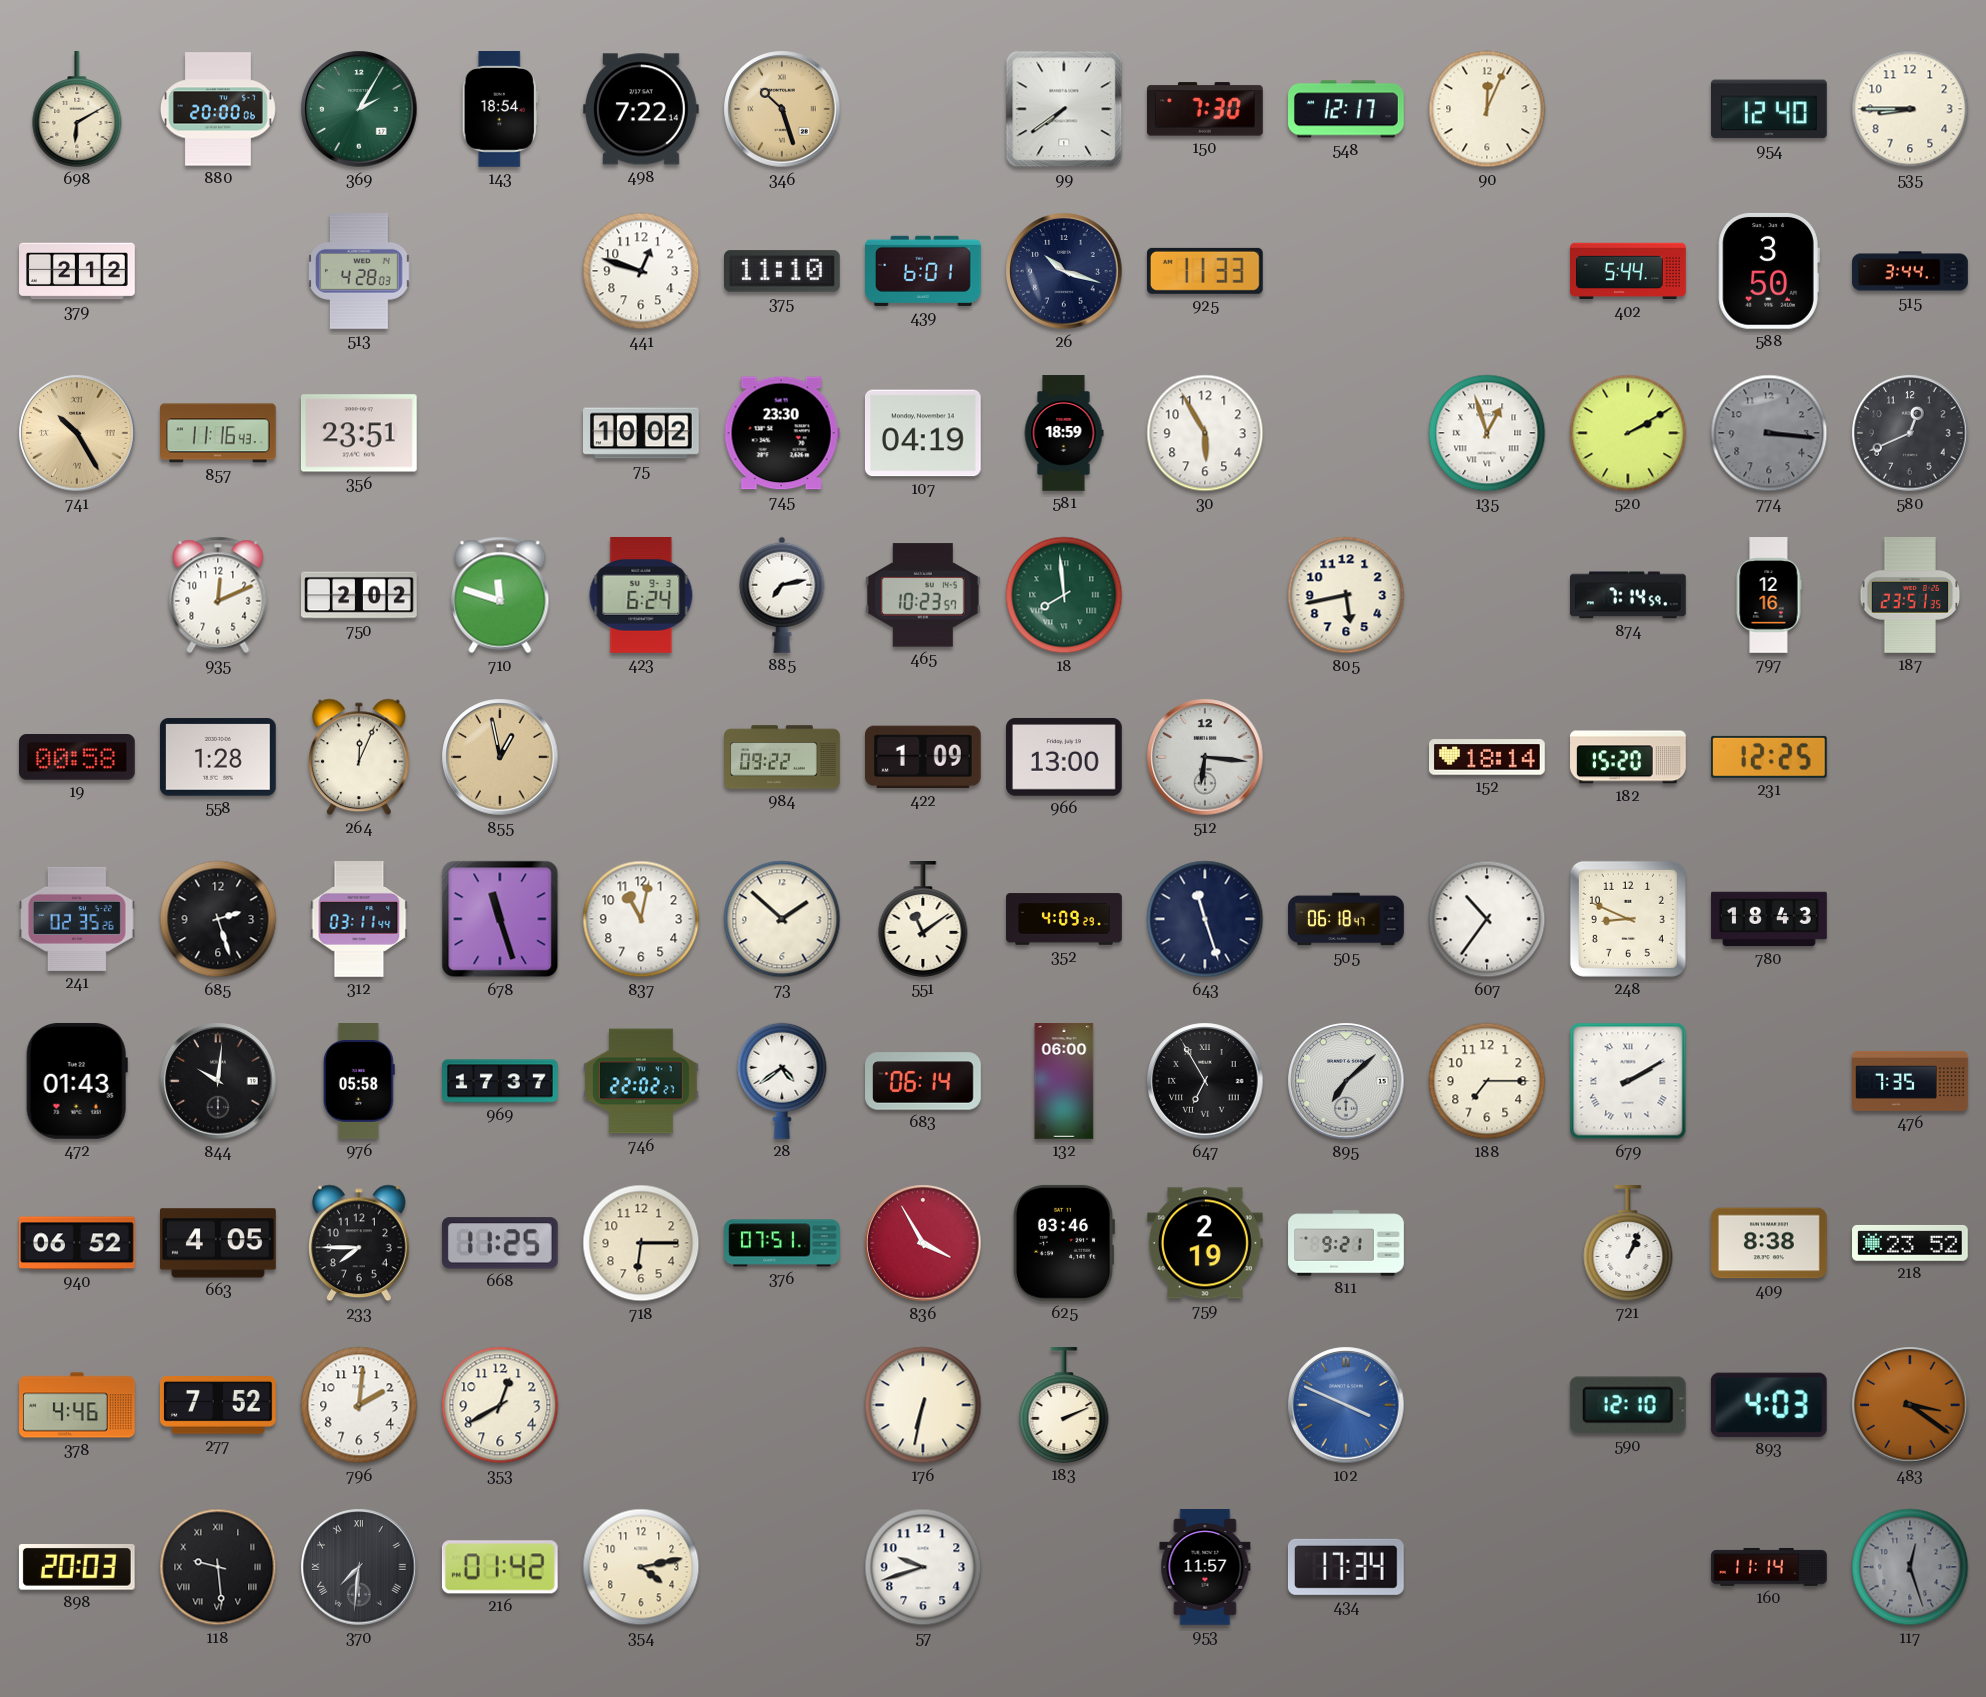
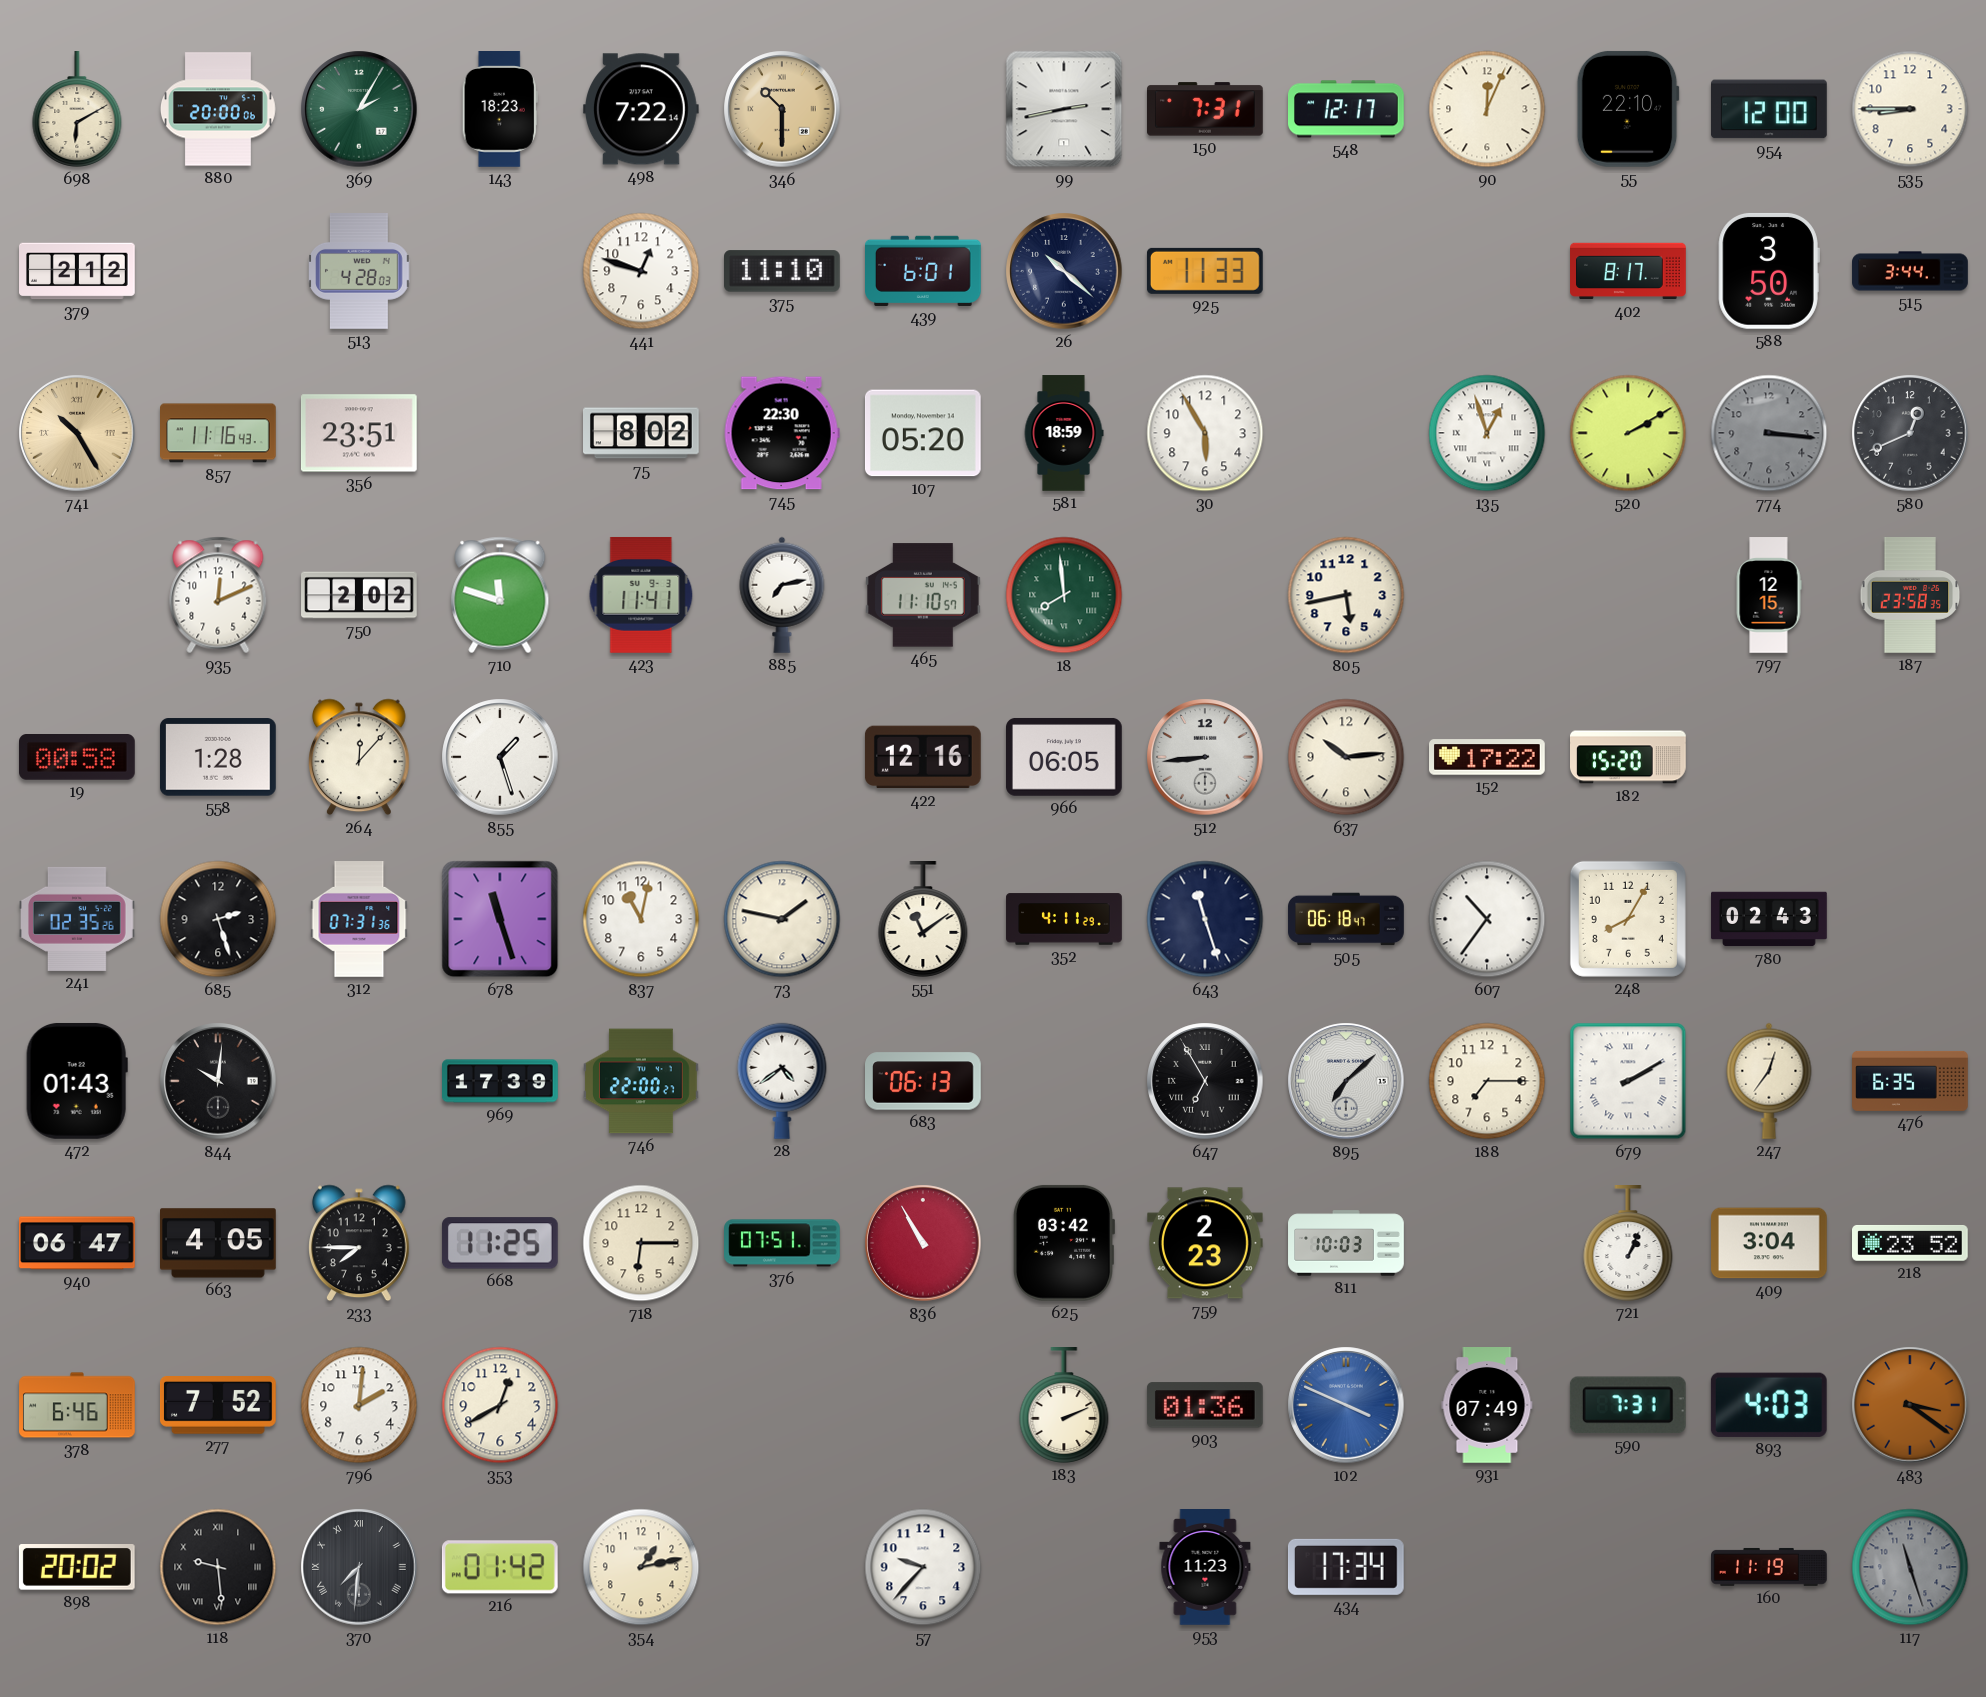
143: 18:54 -> 18:23 (500, 110)
346: 10:27 -> 10:30 (782, 109)
99: 7:39 -> 2:43 (1064, 109)
150: 7:30 -> 7:31 (1206, 109)
55: none -> 22:10 (1628, 109)
954: 12:40 -> 12:00 (1770, 109)
26: 10:18 -> 10:22 (1064, 271)
402: 5:44 -> 8:17 (1628, 271)
75: 10:02 -> 8:02 (642, 433)
745: 23:30 -> 22:30 (782, 433)
107: 04:19 -> 05:20 (923, 433)
423: 6:24 -> 11:41 (641, 595)
465: 10:23 -> 11:10 (923, 595)
874: 7:14 -> none (1629, 595)
797: 12:16 -> 12:15 (1769, 595)
187: 23:51 -> 23:58 (1910, 595)
264: 12:04 -> 12:07 (360, 757)
855: 12:58 -> 1:27 (500, 757)
855 dial: champagne -> white (500, 757)
984: 09:22 -> none (782, 757)
422: 1:09 -> 12:16 (923, 757)
966: 13:00 -> 06:05 (1065, 757)
512: 6:16 -> 8:44 (1205, 757)
637: none -> 10:14 (1346, 757)
152: 18:14 -> 17:22 (1488, 757)
231: 12:25 -> none (1769, 757)
312: 03:11 -> 07:31 (359, 919)
73: 1:52 -> 1:47 (782, 919)
352: 4:09 -> 4:11 (1064, 919)
248: 8:49 -> 8:05 (1628, 919)
780: 18:43 -> 02:43 (1769, 919)
976: 05:58 -> none (359, 1082)
969: 17:37 -> 17:39 (501, 1081)
746: 22:02 -> 22:00 (642, 1081)
683: 06:14 -> 06:13 (924, 1081)
132: 06:00 -> none (1064, 1081)
247: none -> 12:36 (1769, 1081)
476: 7:35 -> 6:35 (1910, 1081)
940: 06:52 -> 06:47 (78, 1243)
836: 3:55 -> 10:55 (923, 1243)
625: 03:46 -> 03:42 (1063, 1243)
759: 2:19 -> 2:23 (1205, 1243)
811: 9:21 -> 10:03 (1346, 1243)
409: 8:38 -> 3:04 (1770, 1243)
378: 4:46 -> 6:46 (77, 1405)
176: 6:32 -> none (923, 1405)
903: none -> 01:36 (1205, 1405)
931: none -> 07:49 (1487, 1406)
590: 12:10 -> 7:31 (1628, 1405)
898: 20:03 -> 20:02 (77, 1568)
354: 4:13 -> 1:13 (641, 1567)
57: 9:42 -> 9:37 (923, 1567)
953: 11:57 -> 11:23 (1205, 1568)
160: 11:14 -> 11:19 (1770, 1567)
117: 12:27 -> 11:27 (1910, 1567)
